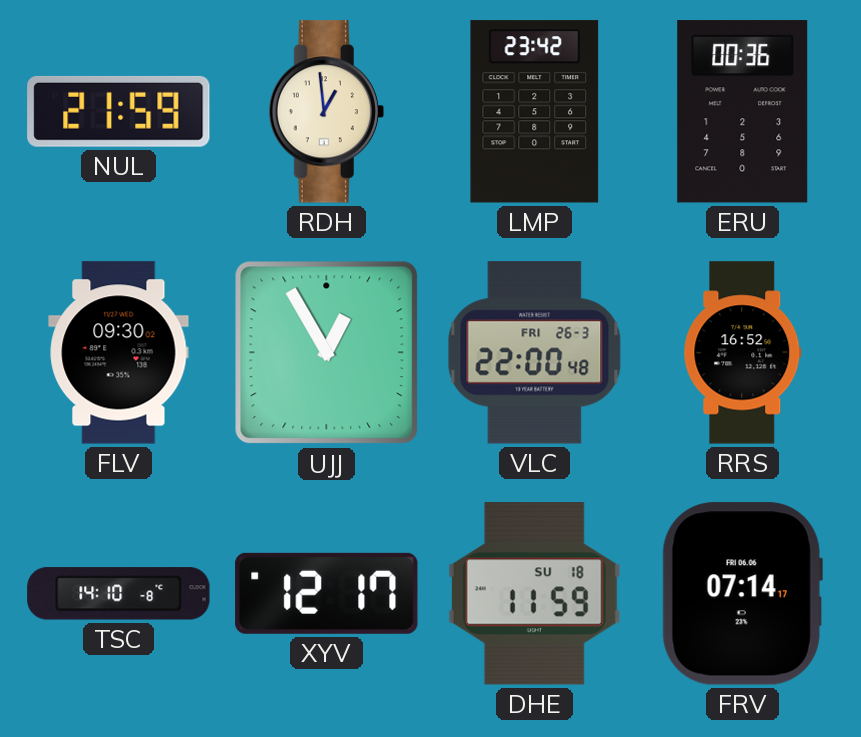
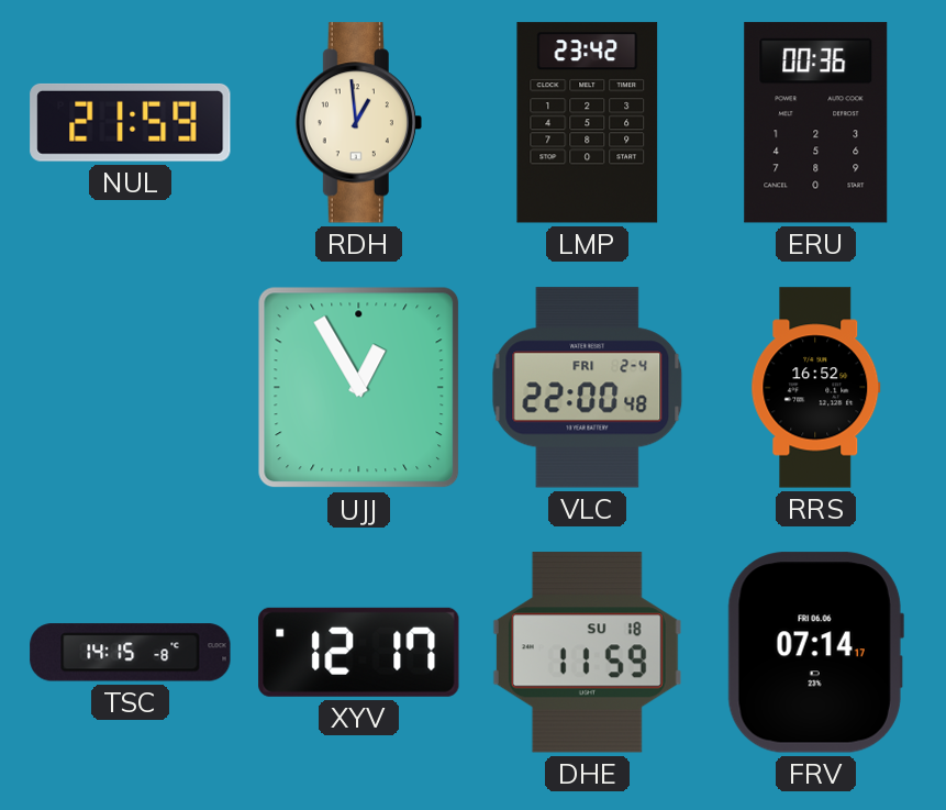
FLV: 09:30 -> none (119, 353)
VLC date: FRI 26-3 -> FRI 2-4 (588, 388)
TSC: 14:10 -> 14:15 (131, 653)
